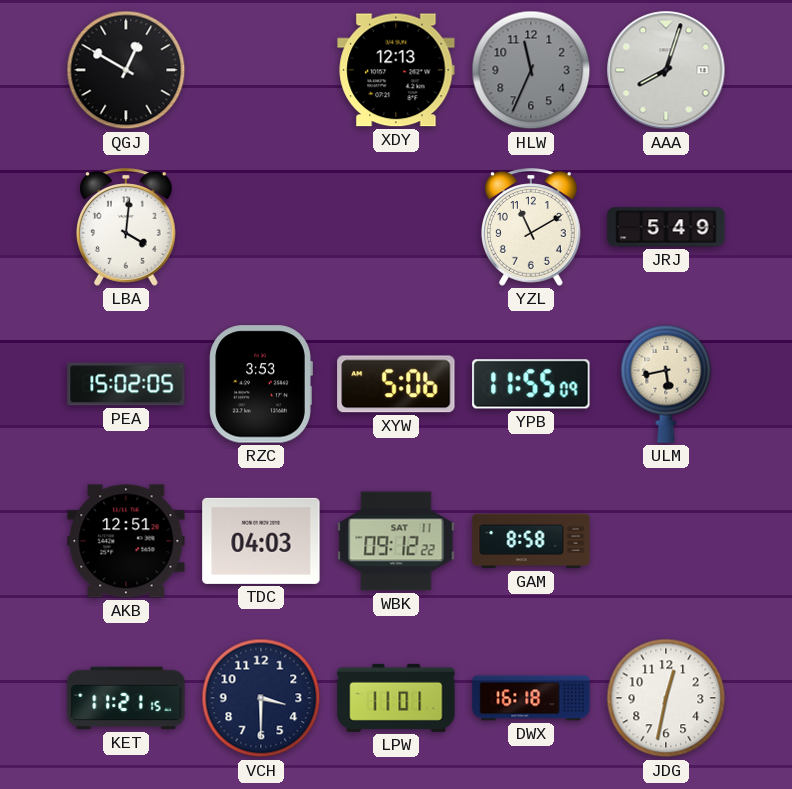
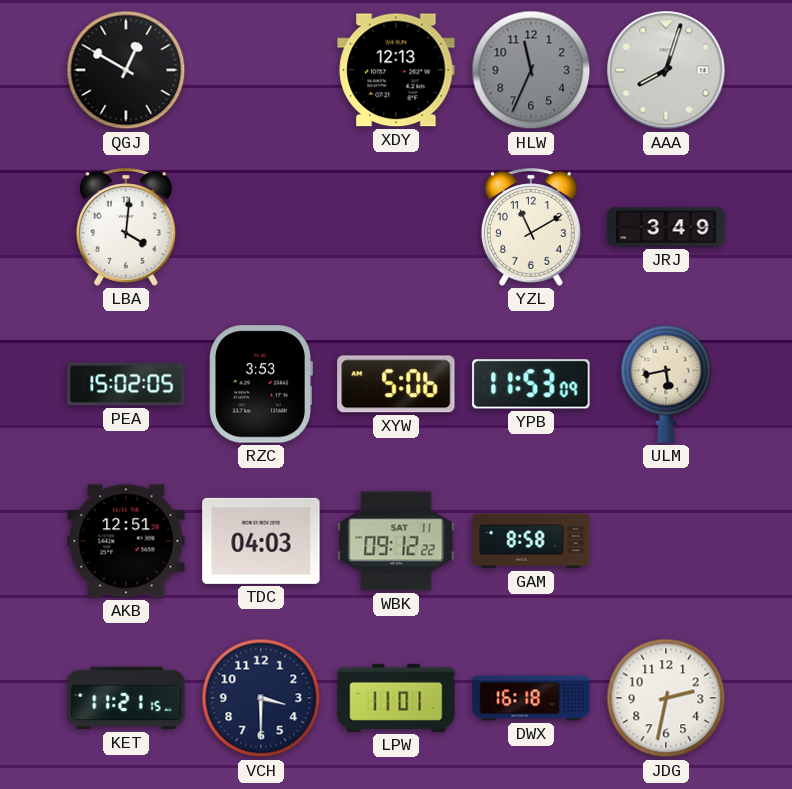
JRJ: 5:49 -> 3:49 (666, 227)
YPB: 11:55 -> 11:53 (531, 384)
JDG: 12:32 -> 2:32 (666, 698)
